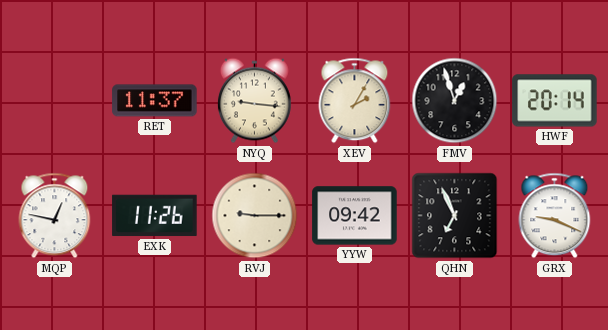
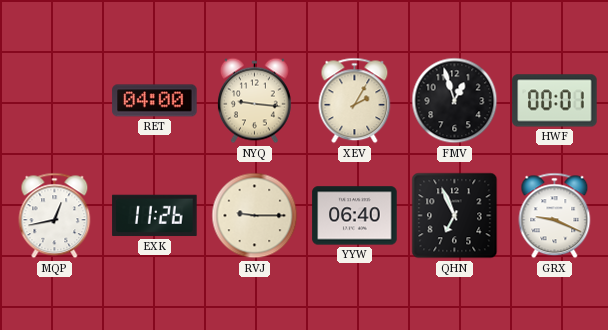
RET: 11:37 -> 04:00 (155, 101)
HWF: 20:14 -> 00:01 (555, 101)
MQP: 12:47 -> 12:43 (55, 216)
YYW: 09:42 -> 06:40 (355, 216)
